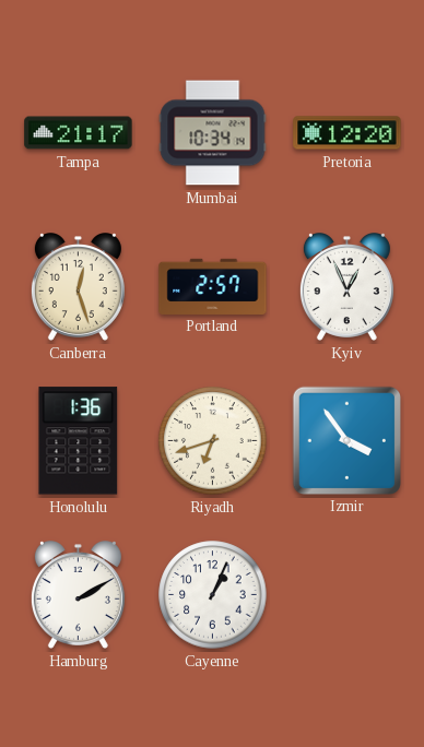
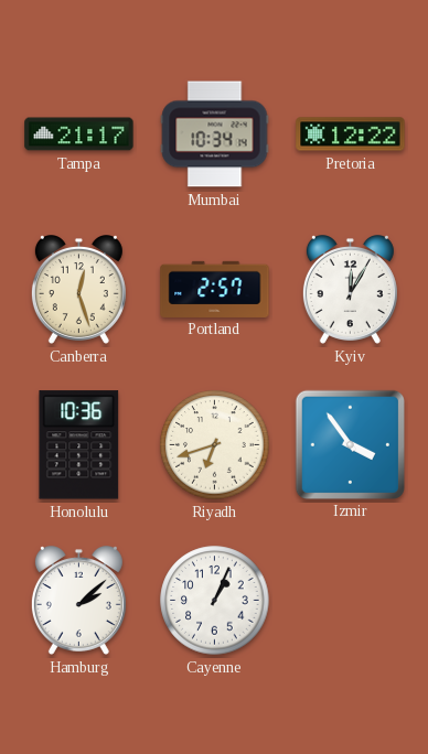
Pretoria: 12:20 -> 12:22 (351, 134)
Kyiv: 12:56 -> 12:05 (350, 290)
Honolulu: 1:36 -> 10:36 (79, 445)
Hamburg: 2:10 -> 2:08 (78, 601)
